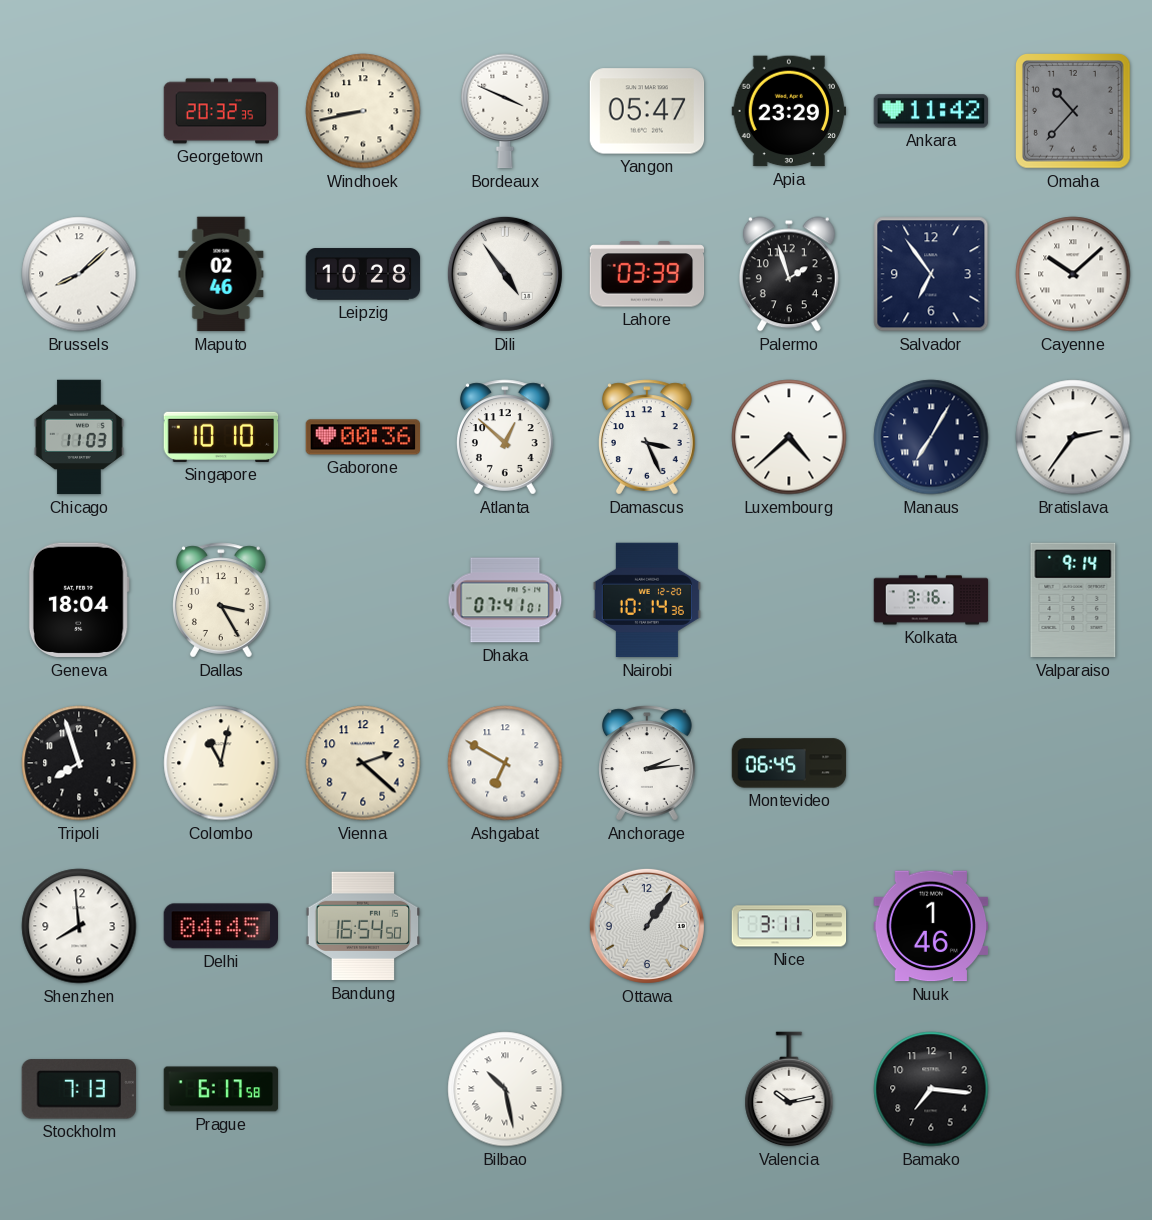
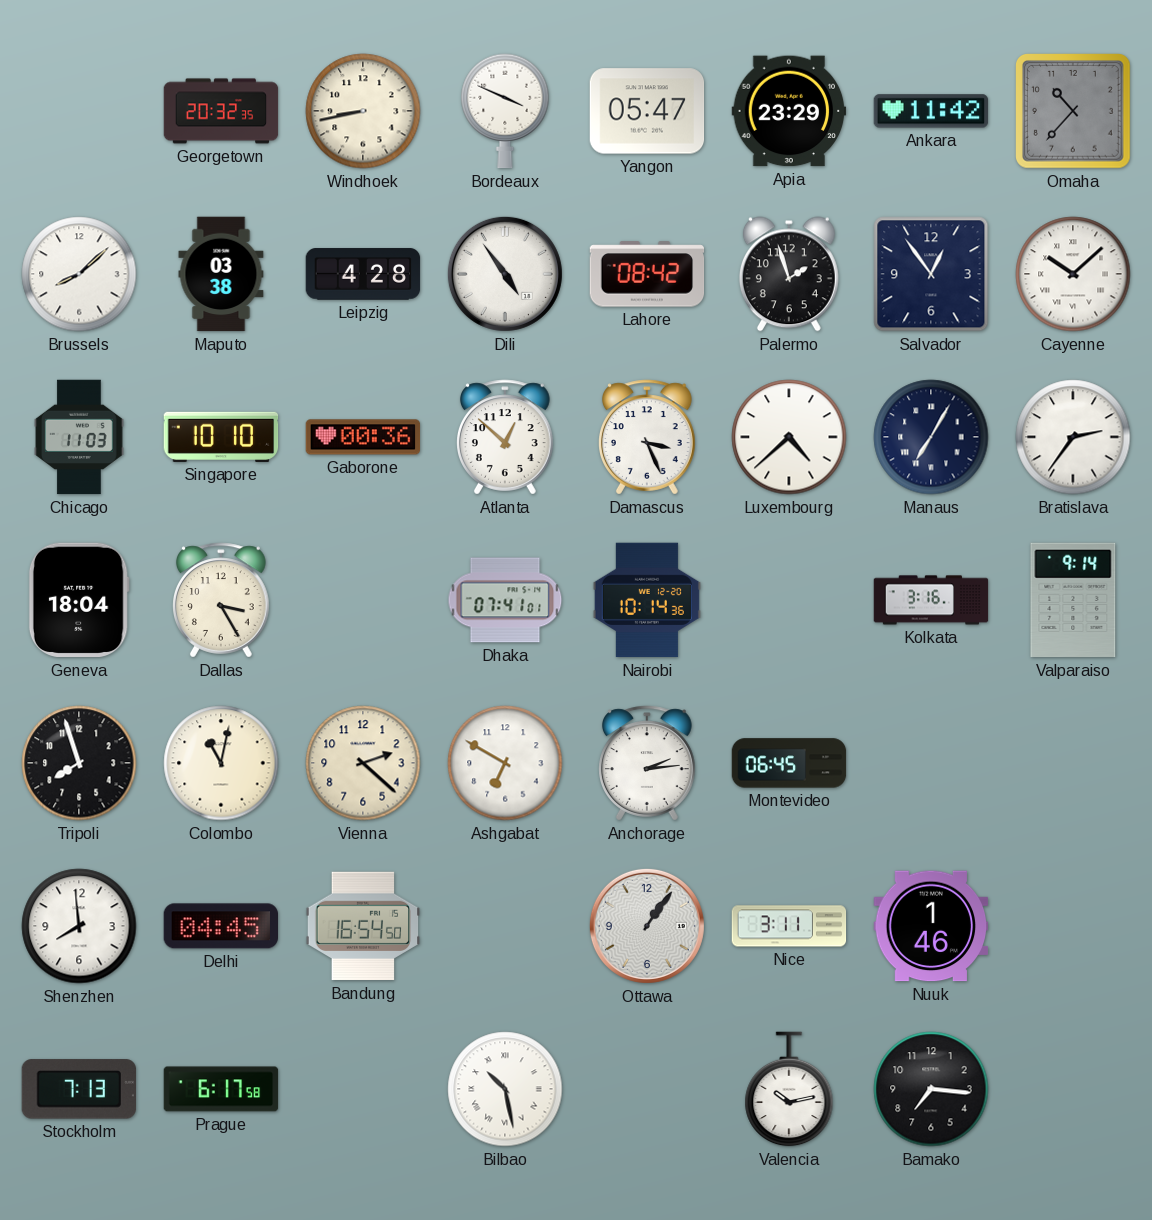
Maputo: 02:46 -> 03:38 (221, 274)
Leipzig: 10:28 -> 4:28 (363, 274)
Lahore: 03:39 -> 08:42 (647, 274)
Salvador: 6:54 -> 12:54 (931, 274)
